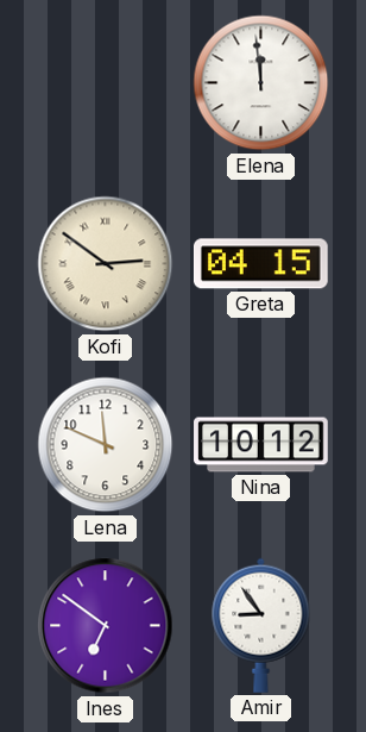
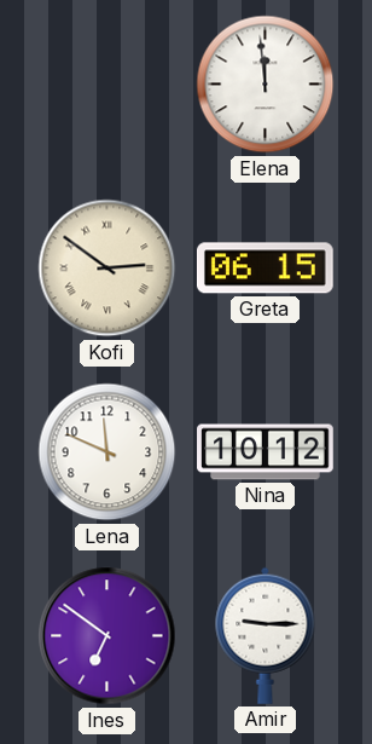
Greta: 04:15 -> 06:15 (265, 269)
Amir: 8:54 -> 9:15 (266, 635)
